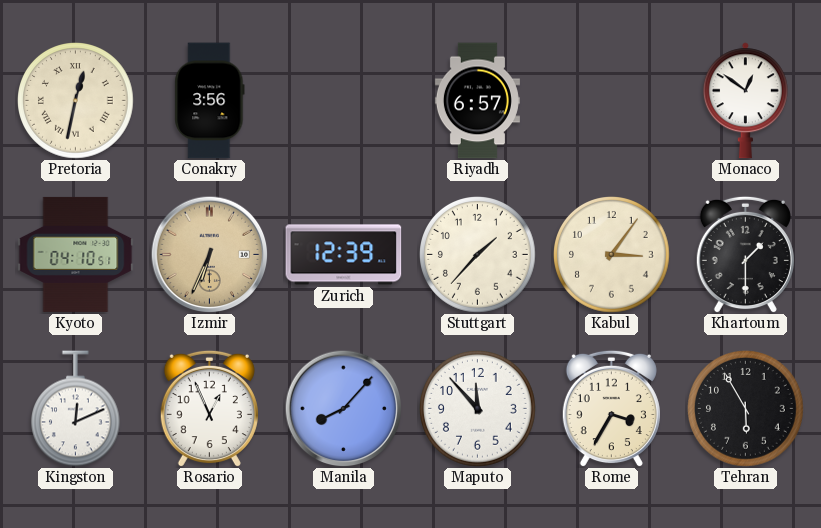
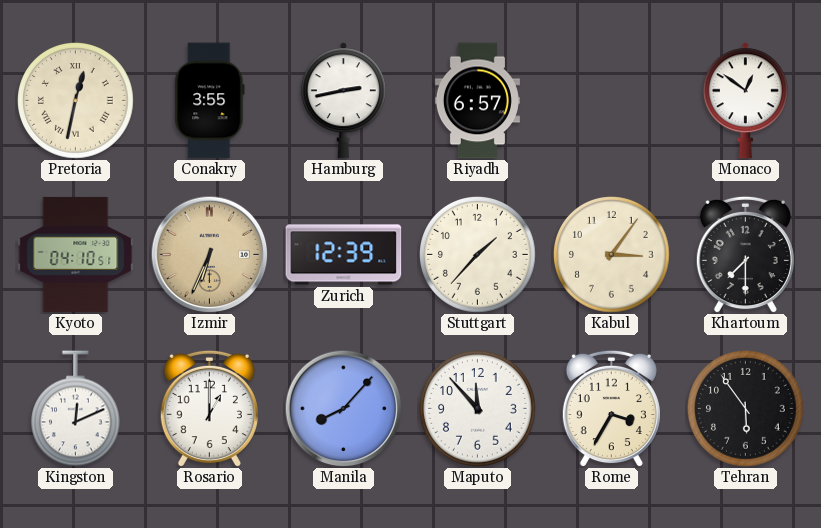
Conakry: 3:56 -> 3:55 (210, 101)
Hamburg: none -> 2:43 (343, 101)
Khartoum: 1:30 -> 7:30 (745, 254)
Rosario: 12:56 -> 1:00 (209, 408)
Tehran: 5:55 -> 5:54 (746, 409)
